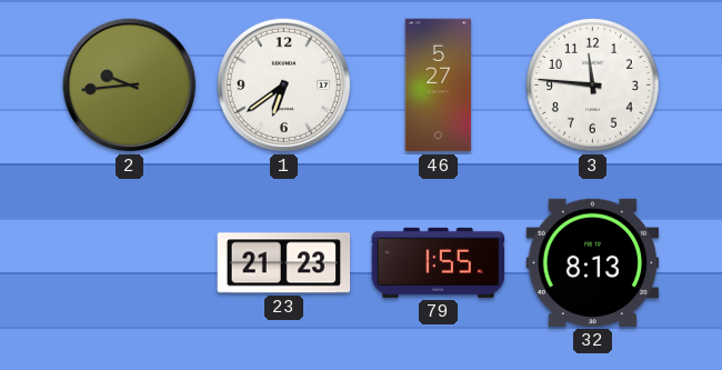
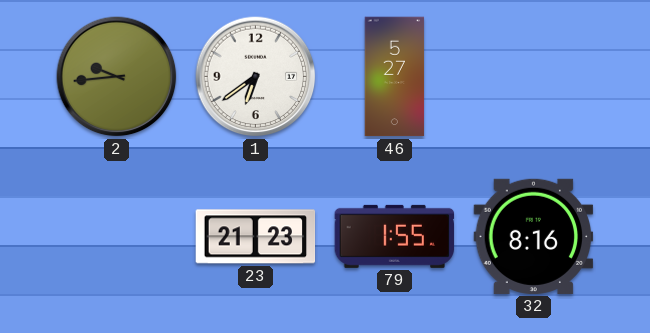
3: 11:46 -> none (593, 86)
32: 8:13 -> 8:16 (534, 236)
